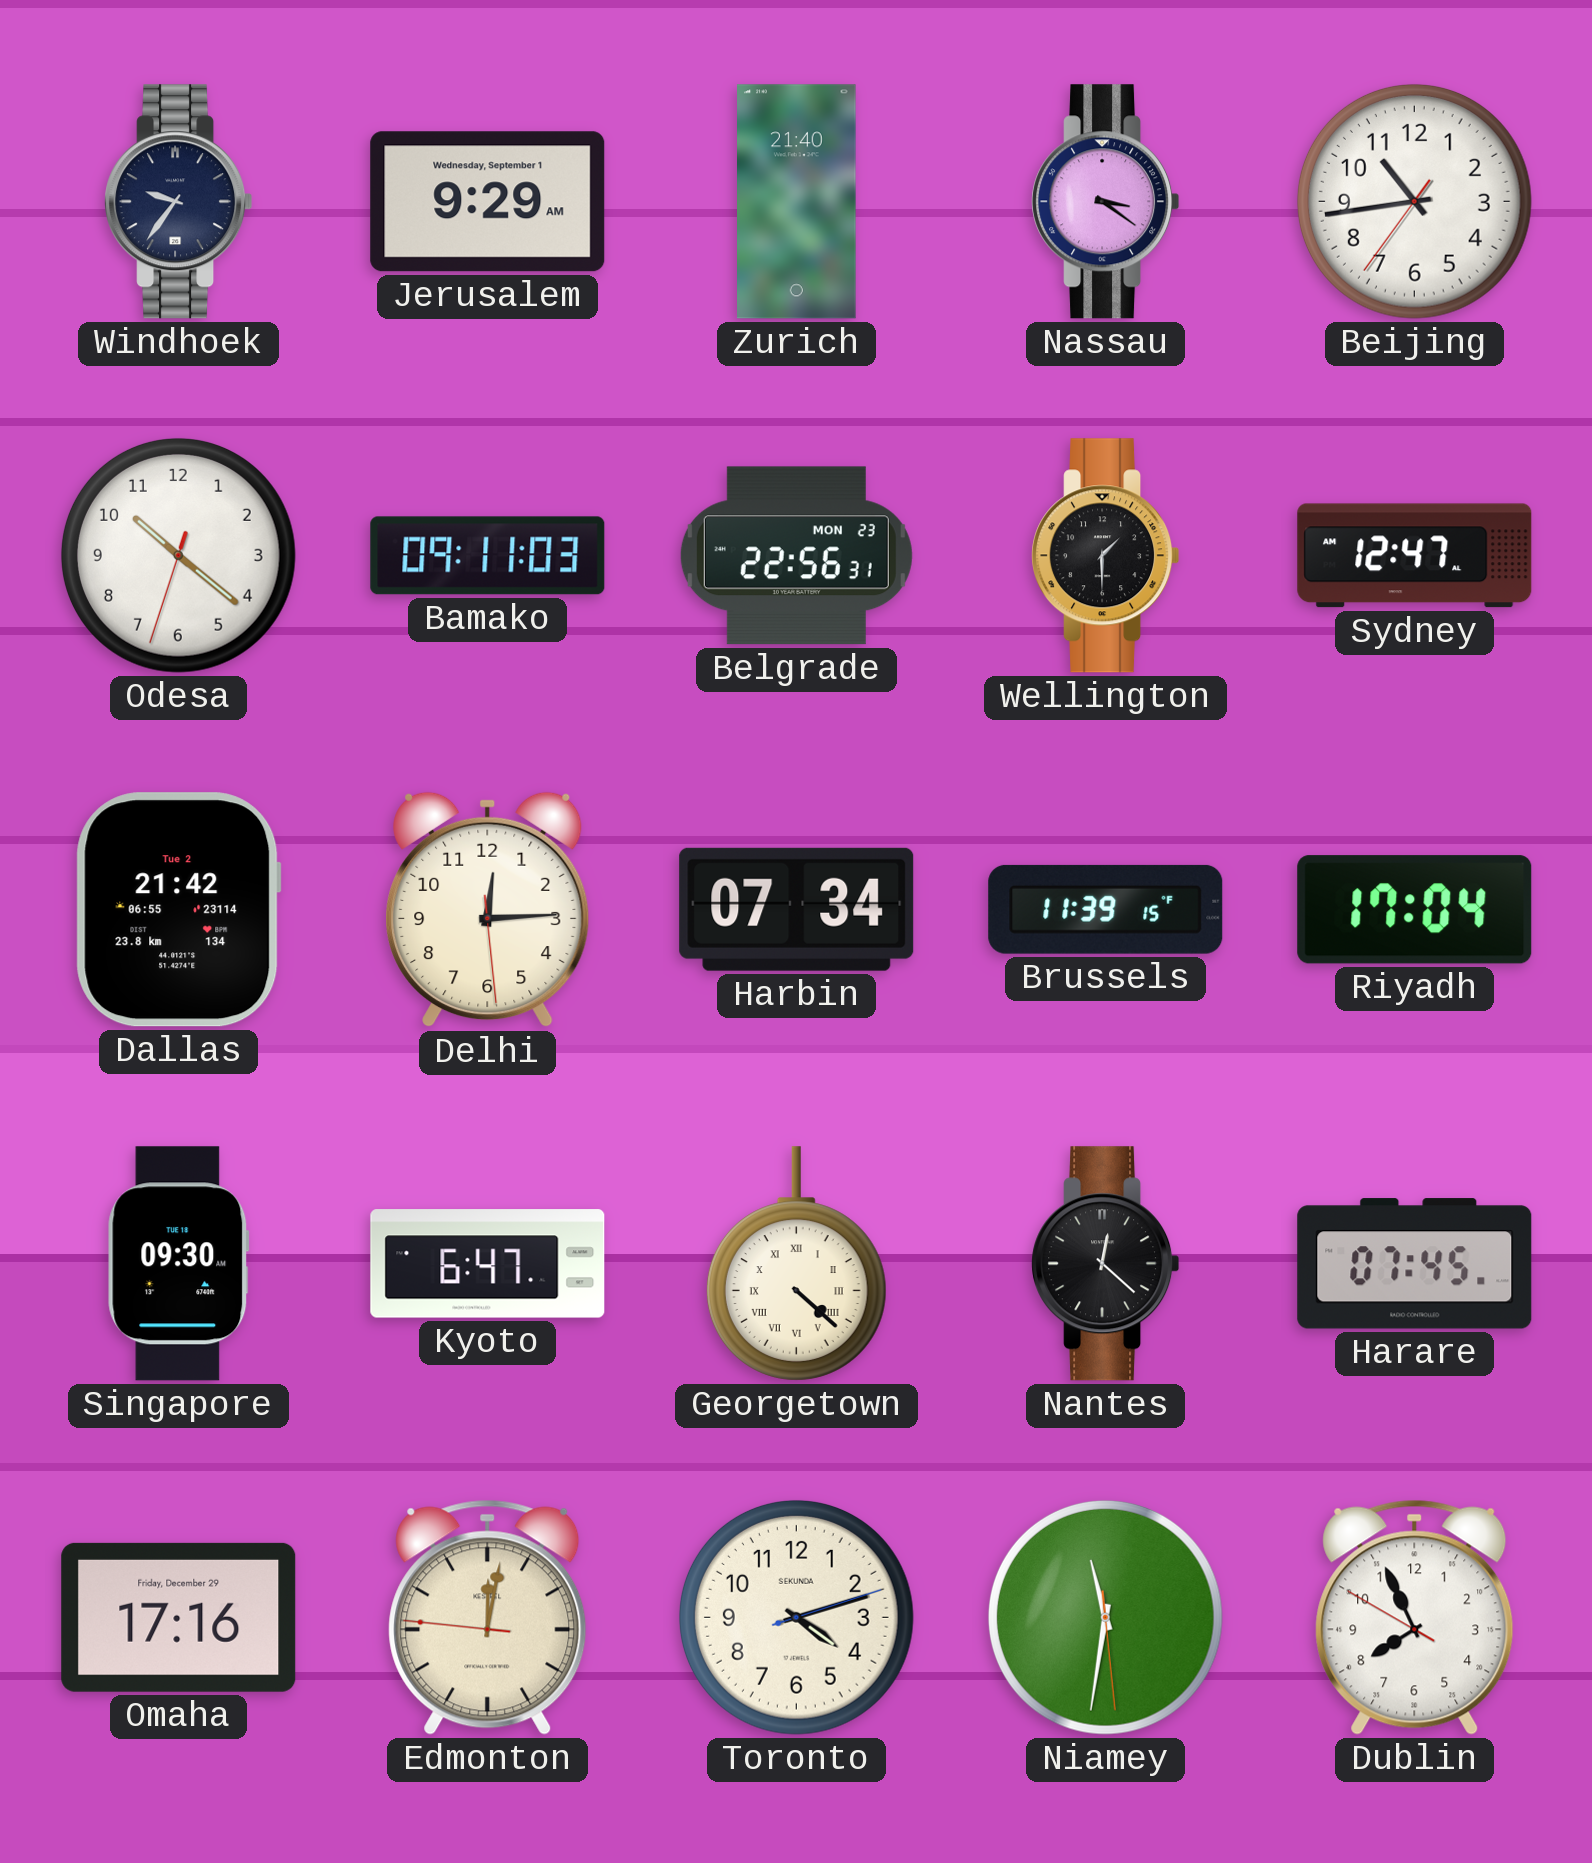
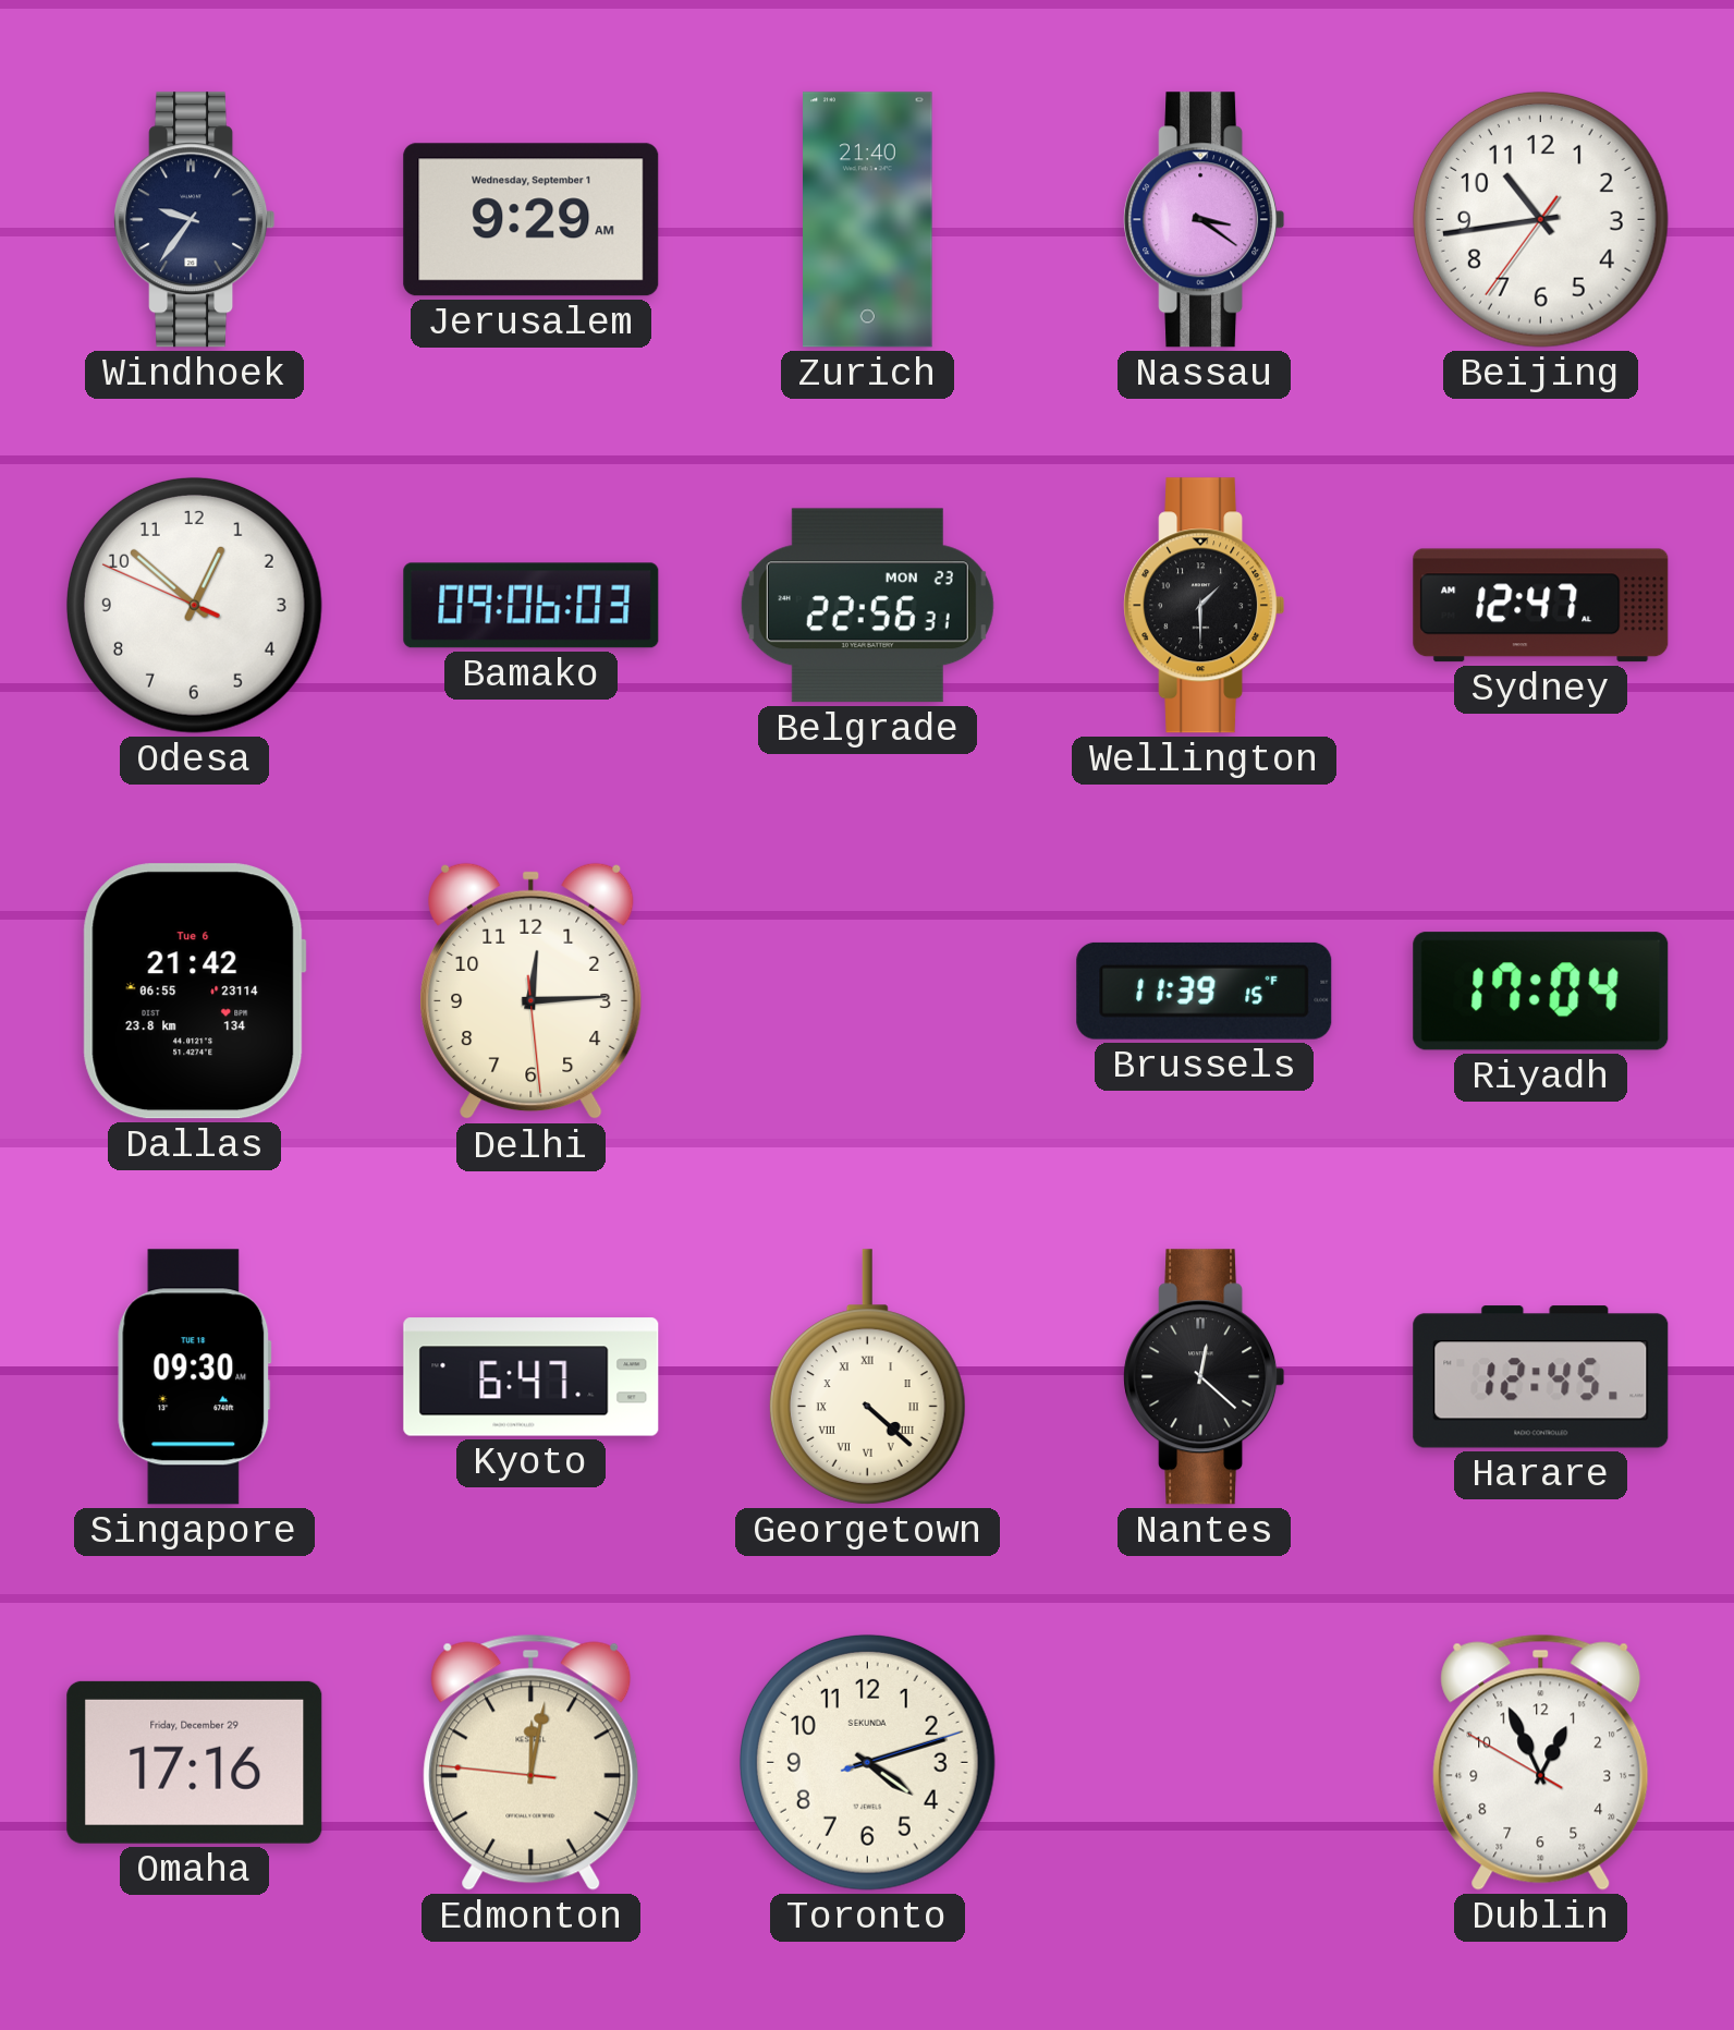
Odesa: 10:21 -> 12:51 (194, 605)
Bamako: 09:11 -> 09:06 (532, 606)
Dallas date: Tue 2 -> Tue 6 (194, 992)
Harbin: 07:34 -> none (797, 909)
Harare: 07:45 -> 12:45 (1541, 1377)
Niamey: 11:31 -> none (1105, 1617)
Dublin: 7:55 -> 12:55 (1541, 1762)
